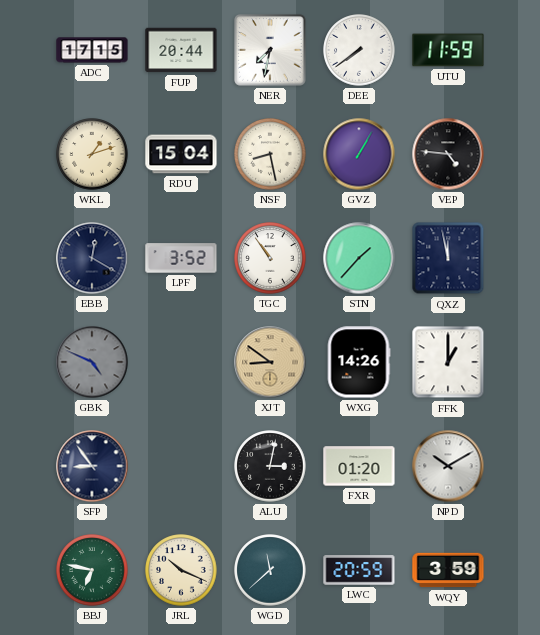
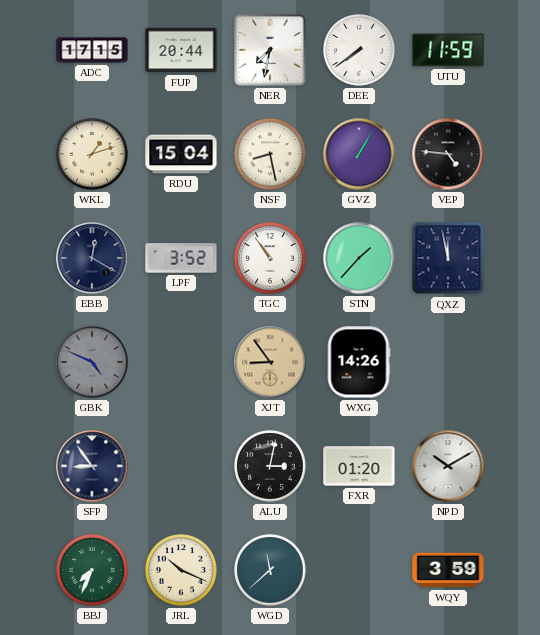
XJT: 8:51 -> 8:54 (270, 362)
FFK: 1:00 -> none (448, 362)
BBJ: 6:47 -> 7:34 (92, 570)
LWC: 20:59 -> none (359, 570)
